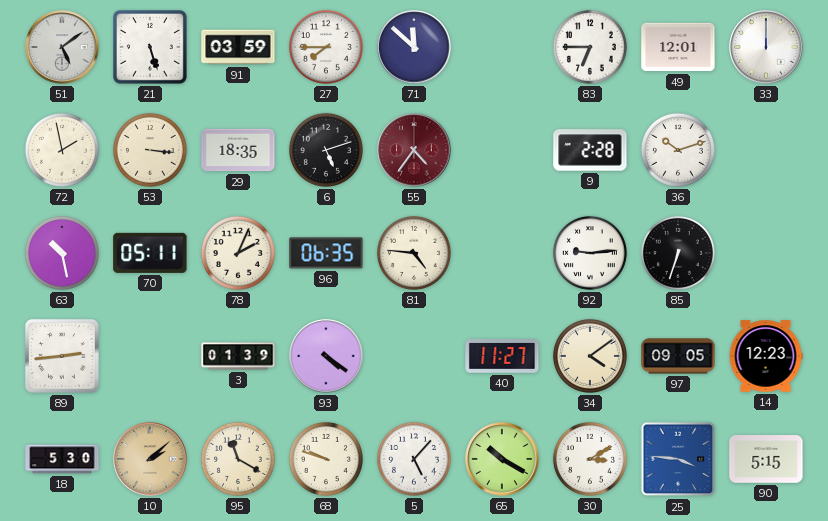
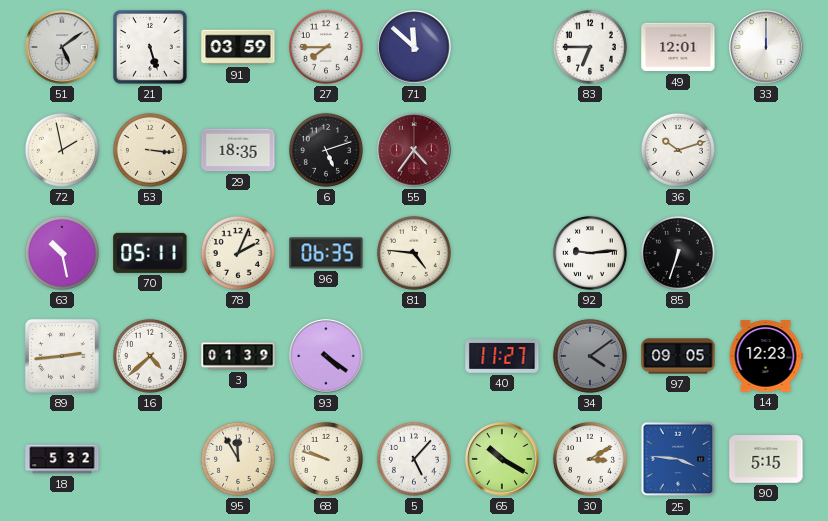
9: 2:28 -> none (590, 150)
16: none -> 4:38 (150, 356)
34 dial: cream -> grey (590, 356)
18: 5:30 -> 5:32 (62, 459)
10: 2:08 -> none (150, 459)
95: 11:20 -> 11:55 (238, 459)
